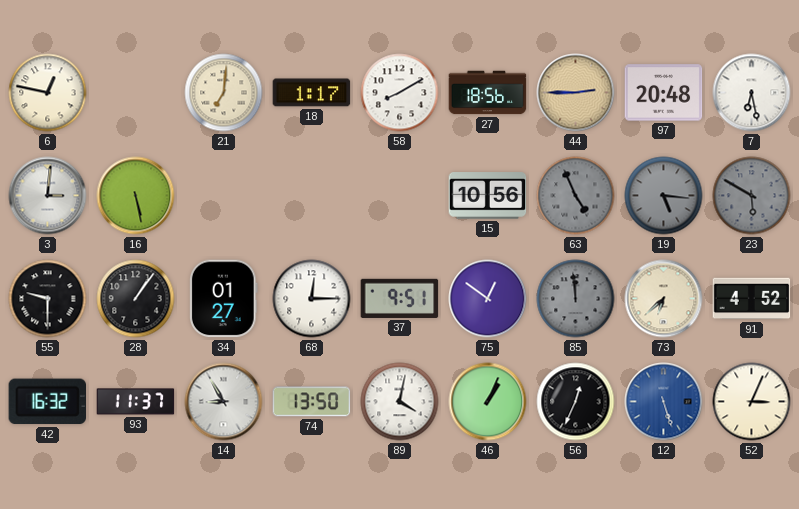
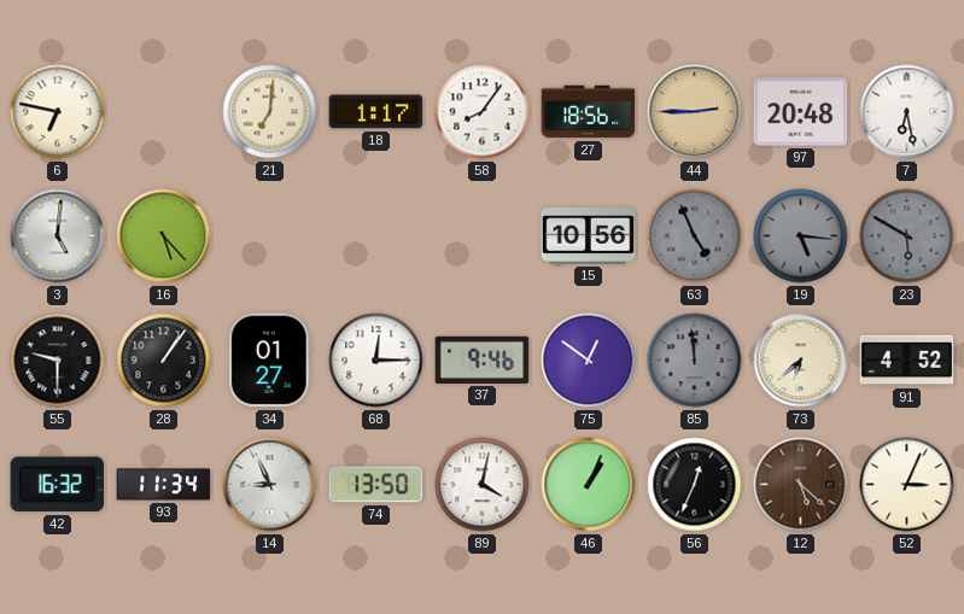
6: 12:47 -> 6:47 (58, 112)
58: 8:10 -> 8:06 (483, 112)
3: 3:01 -> 5:01 (58, 236)
16: 5:28 -> 5:23 (164, 236)
37: 9:51 -> 9:46 (483, 359)
93: 11:37 -> 11:34 (164, 485)
14: 8:55 -> 8:56 (270, 485)
12: 5:27 -> 5:22 (801, 485)
12 dial: blue -> brown (801, 485)
